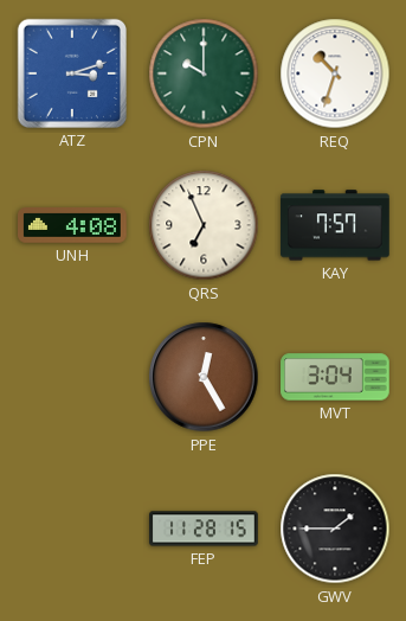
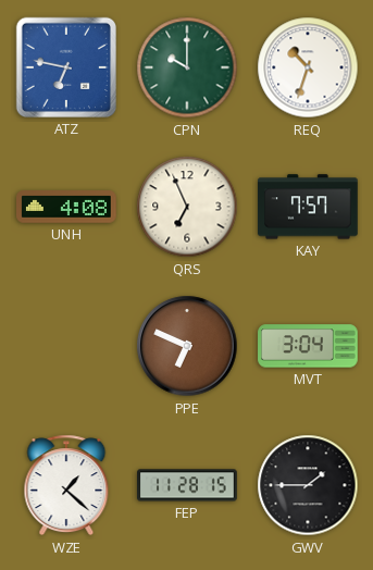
ATZ: 3:12 -> 6:47 (66, 67)
PPE: 12:25 -> 6:49 (187, 346)
WZE: none -> 1:22 (66, 485)
